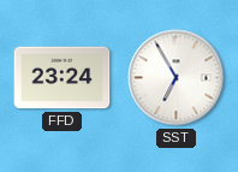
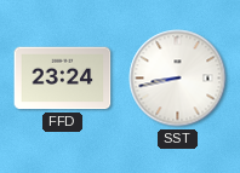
SST: 6:55 -> 8:43 (178, 79)
